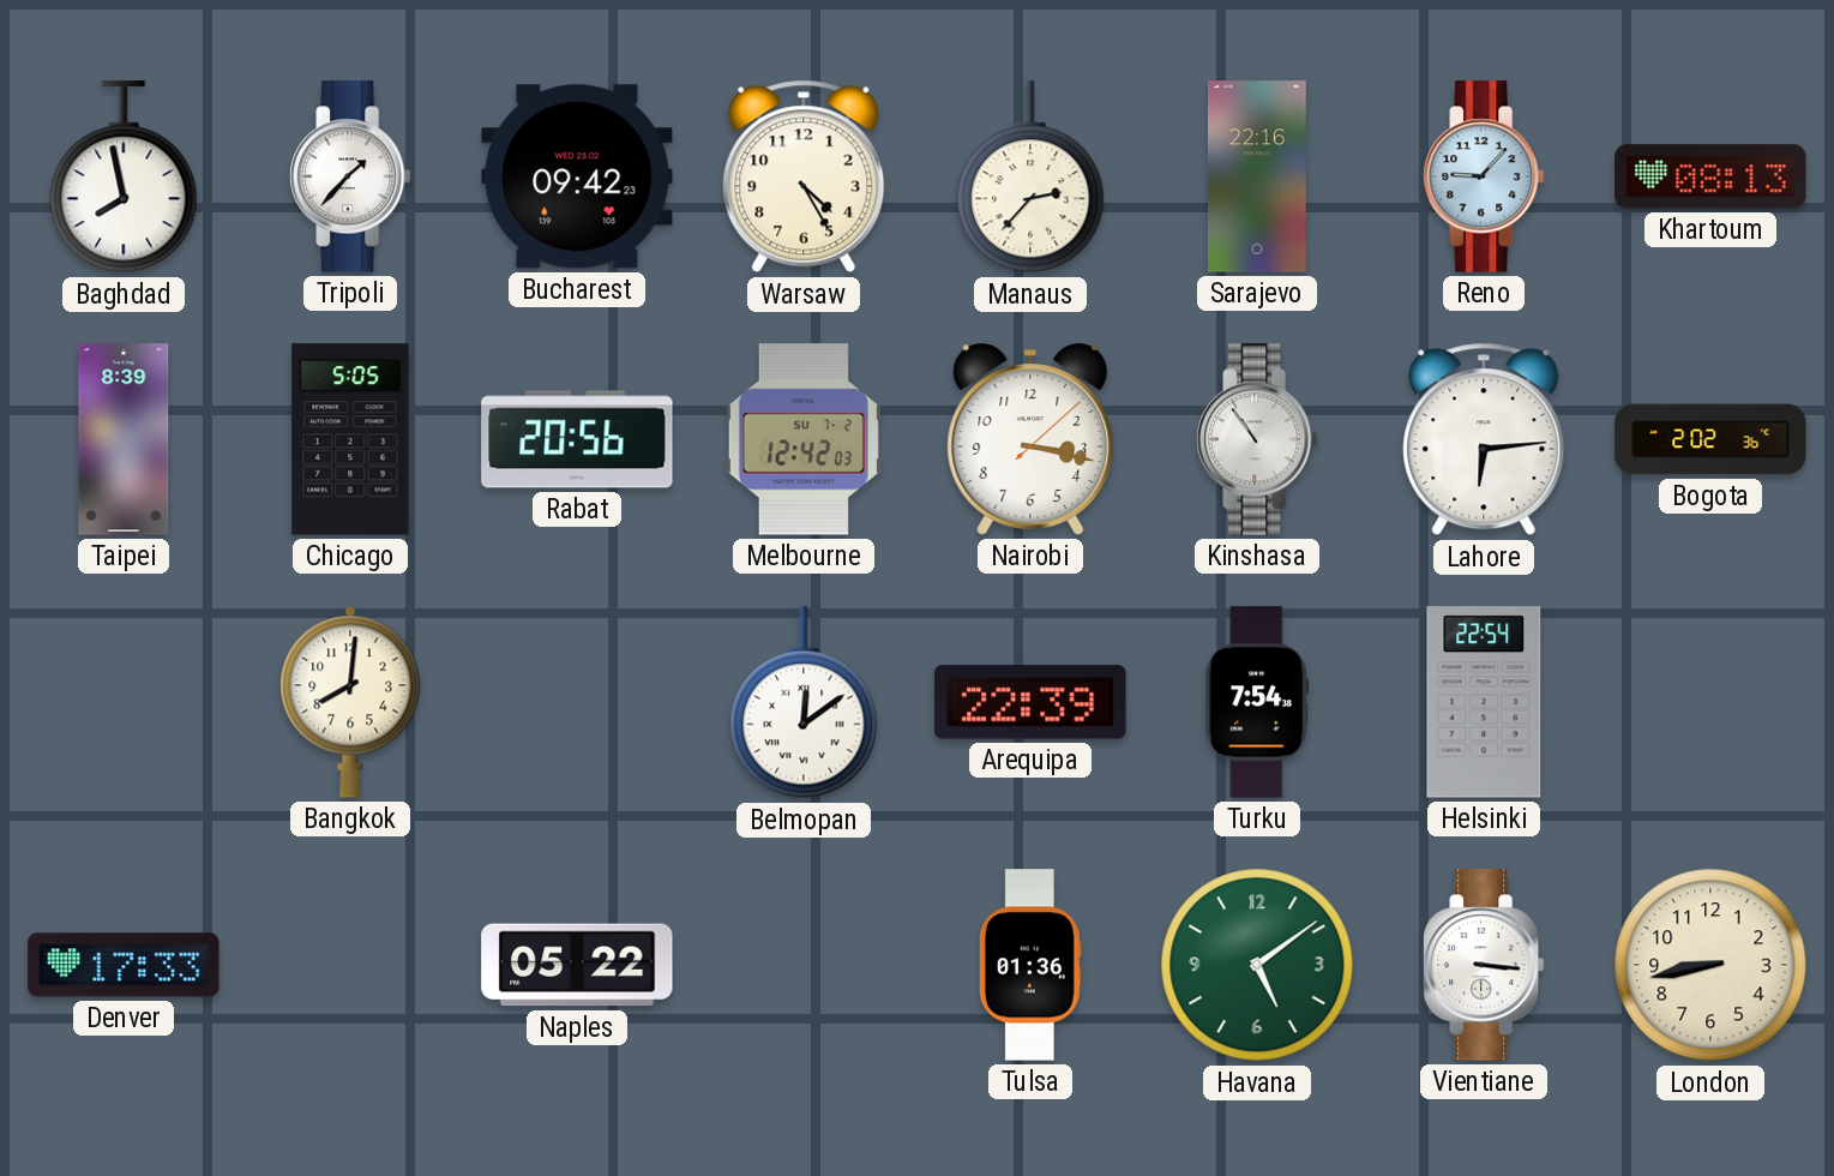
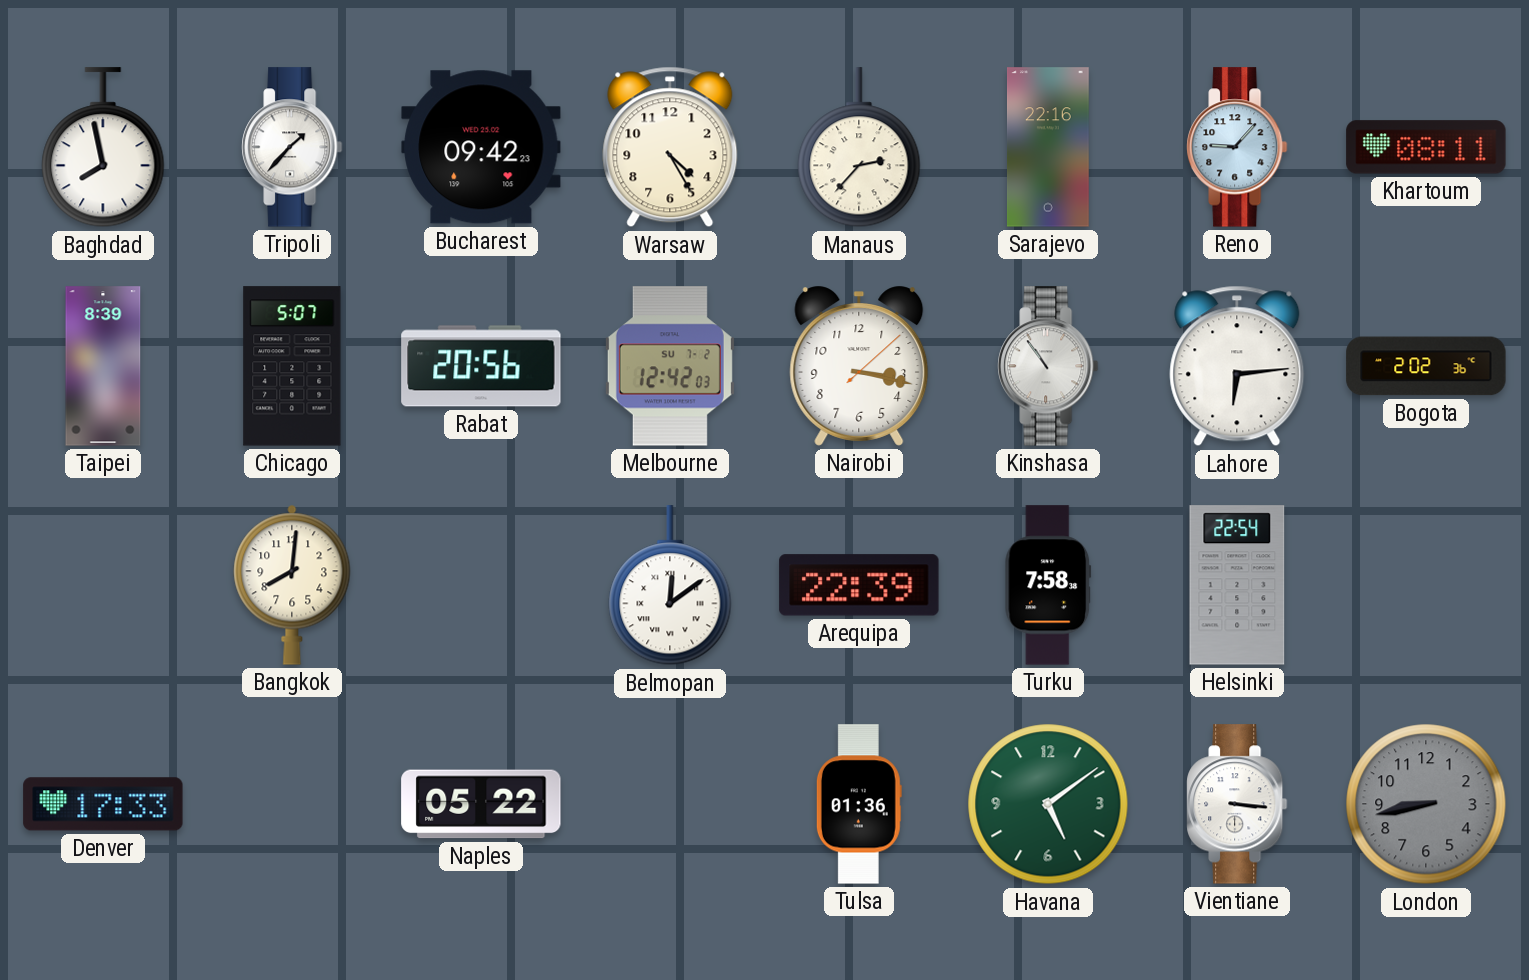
Khartoum: 08:13 -> 08:11 (1426, 147)
Chicago: 5:05 -> 5:07 (292, 366)
Turku: 7:54 -> 7:58 (1048, 585)
London dial: cream -> grey (1426, 804)
